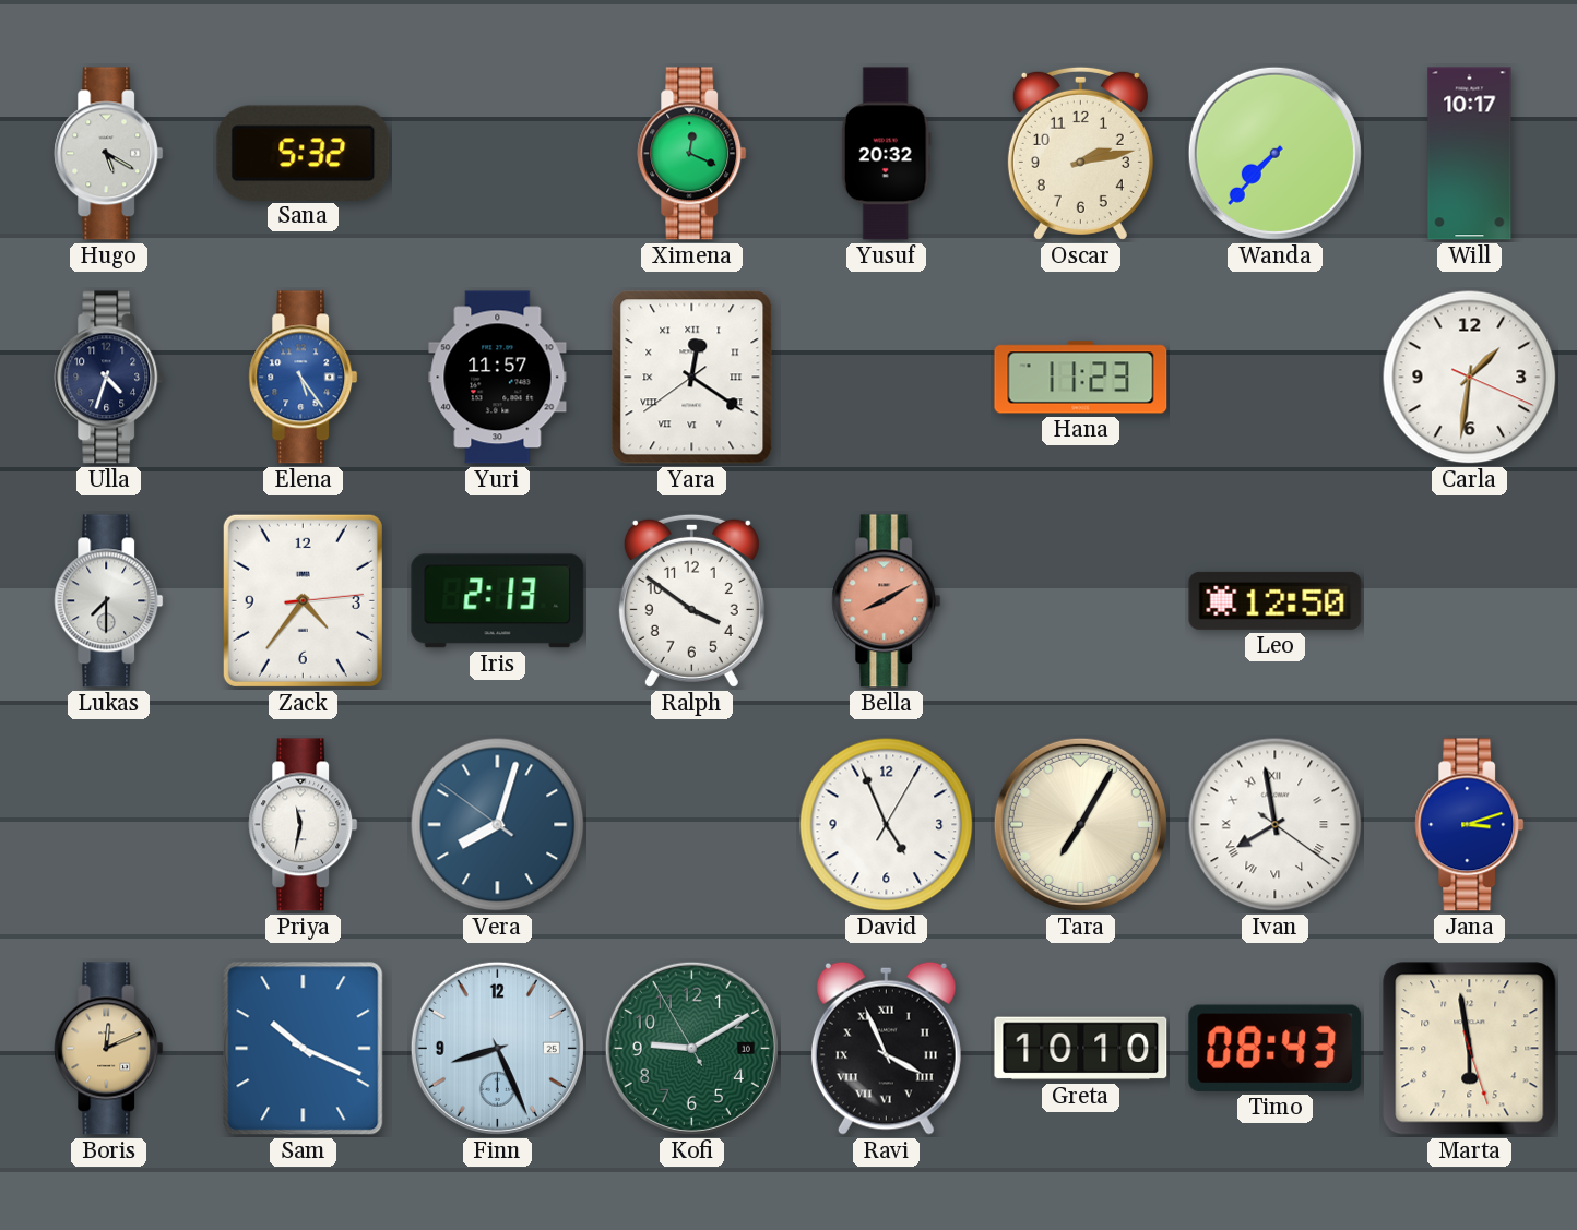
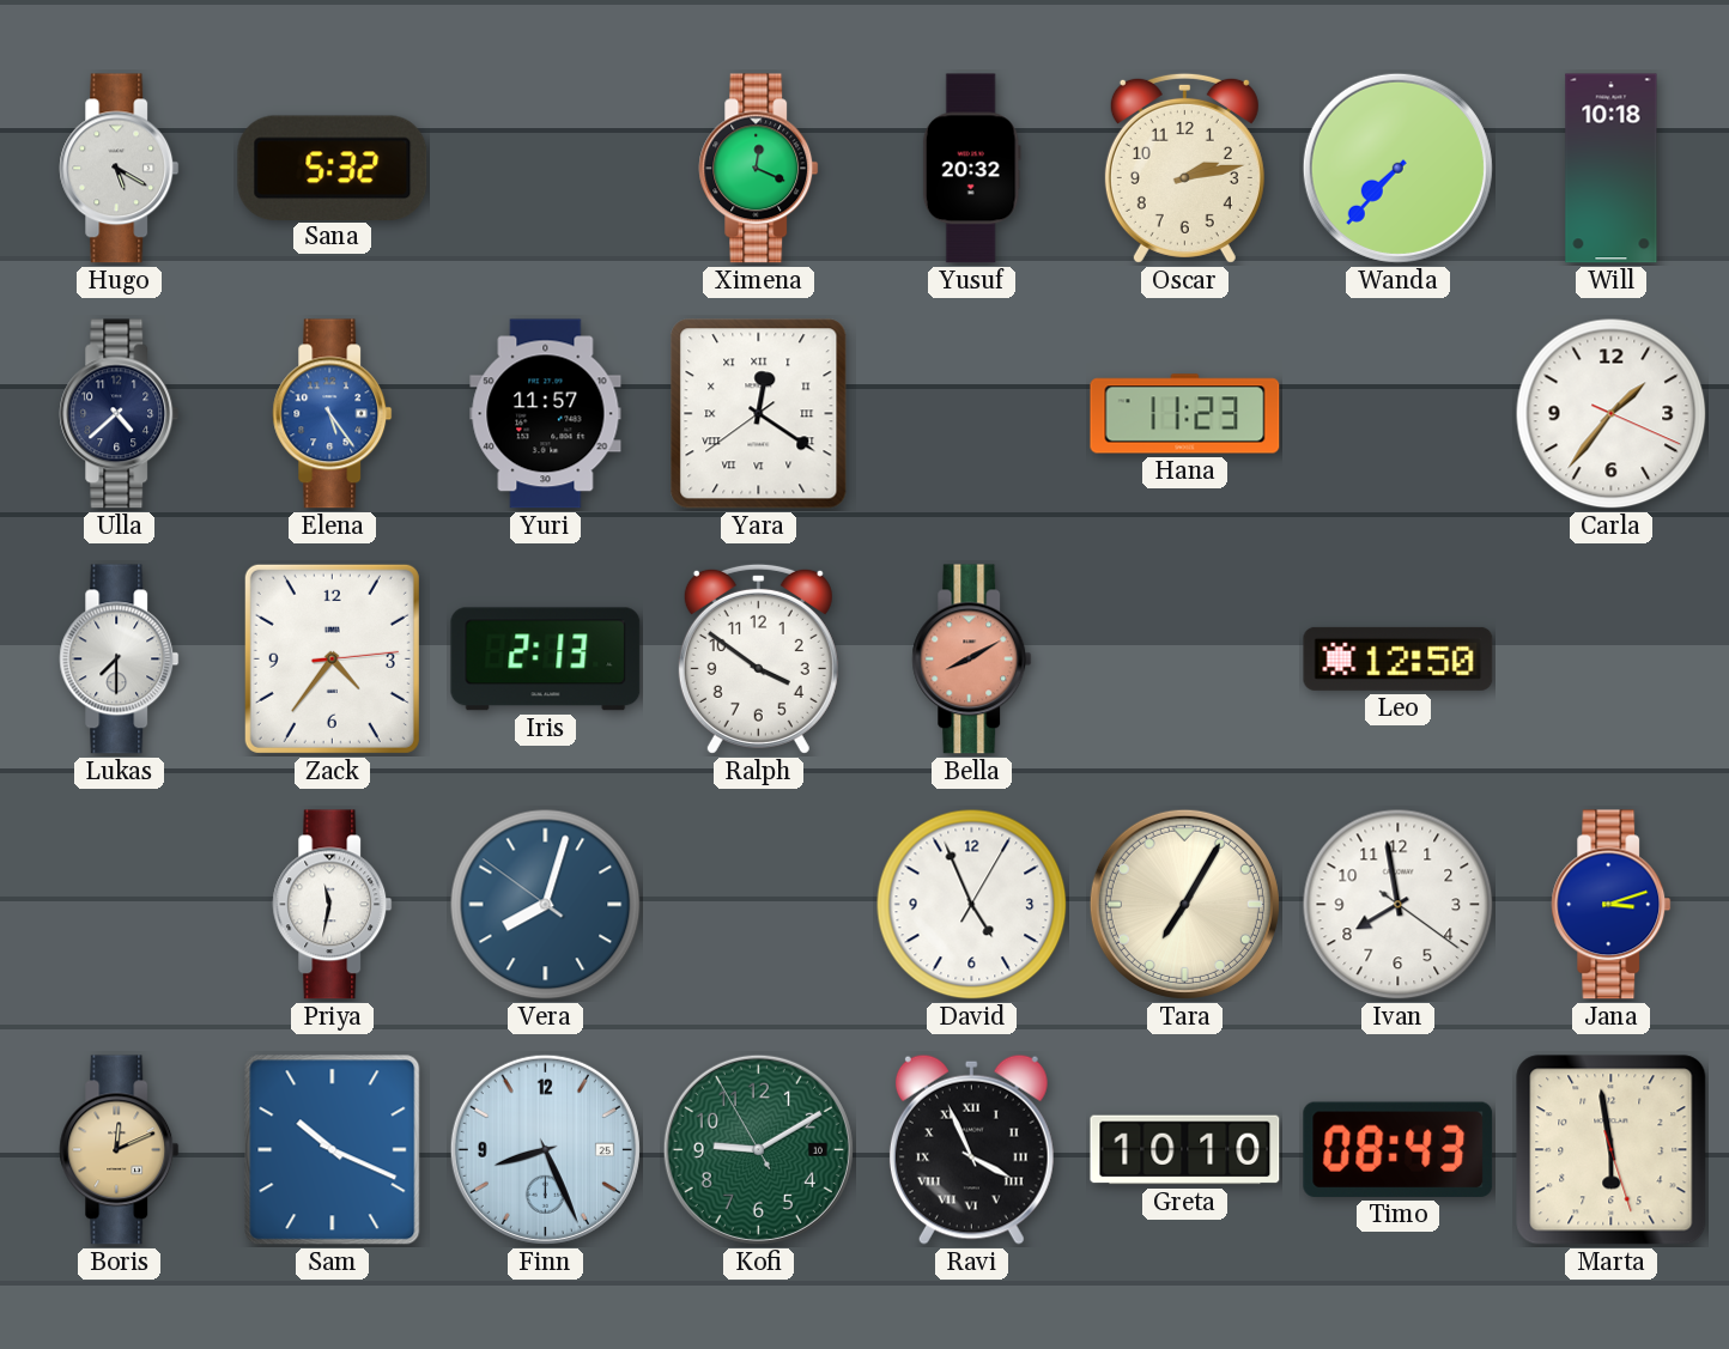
Will: 10:17 -> 10:18 (1612, 169)
Ulla: 4:33 -> 4:38 (120, 414)
Carla: 1:31 -> 1:36 (1612, 414)
Ivan numerals: Roman -> Arabic (1399, 905)
